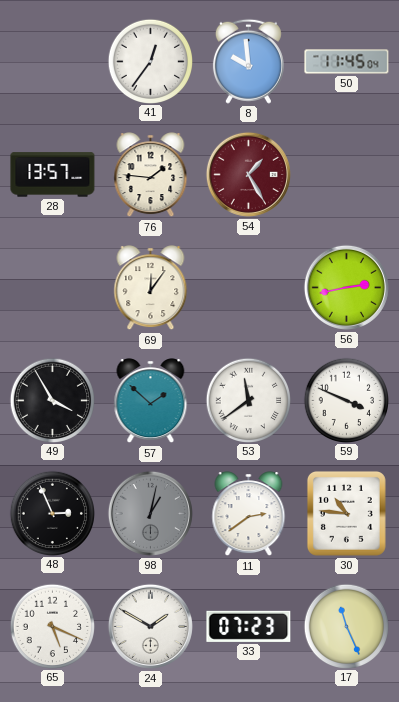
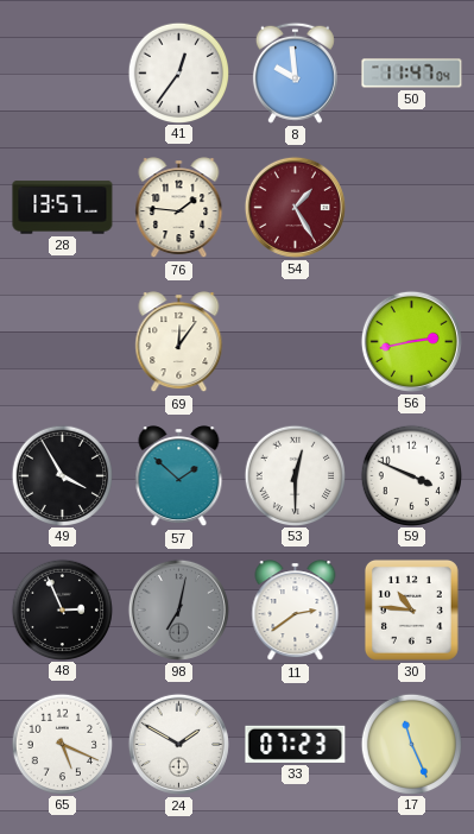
50: 11:45 -> 11:47 (412, 74)
53: 11:39 -> 12:30 (295, 475)
98: 1:02 -> 7:02 (178, 609)
